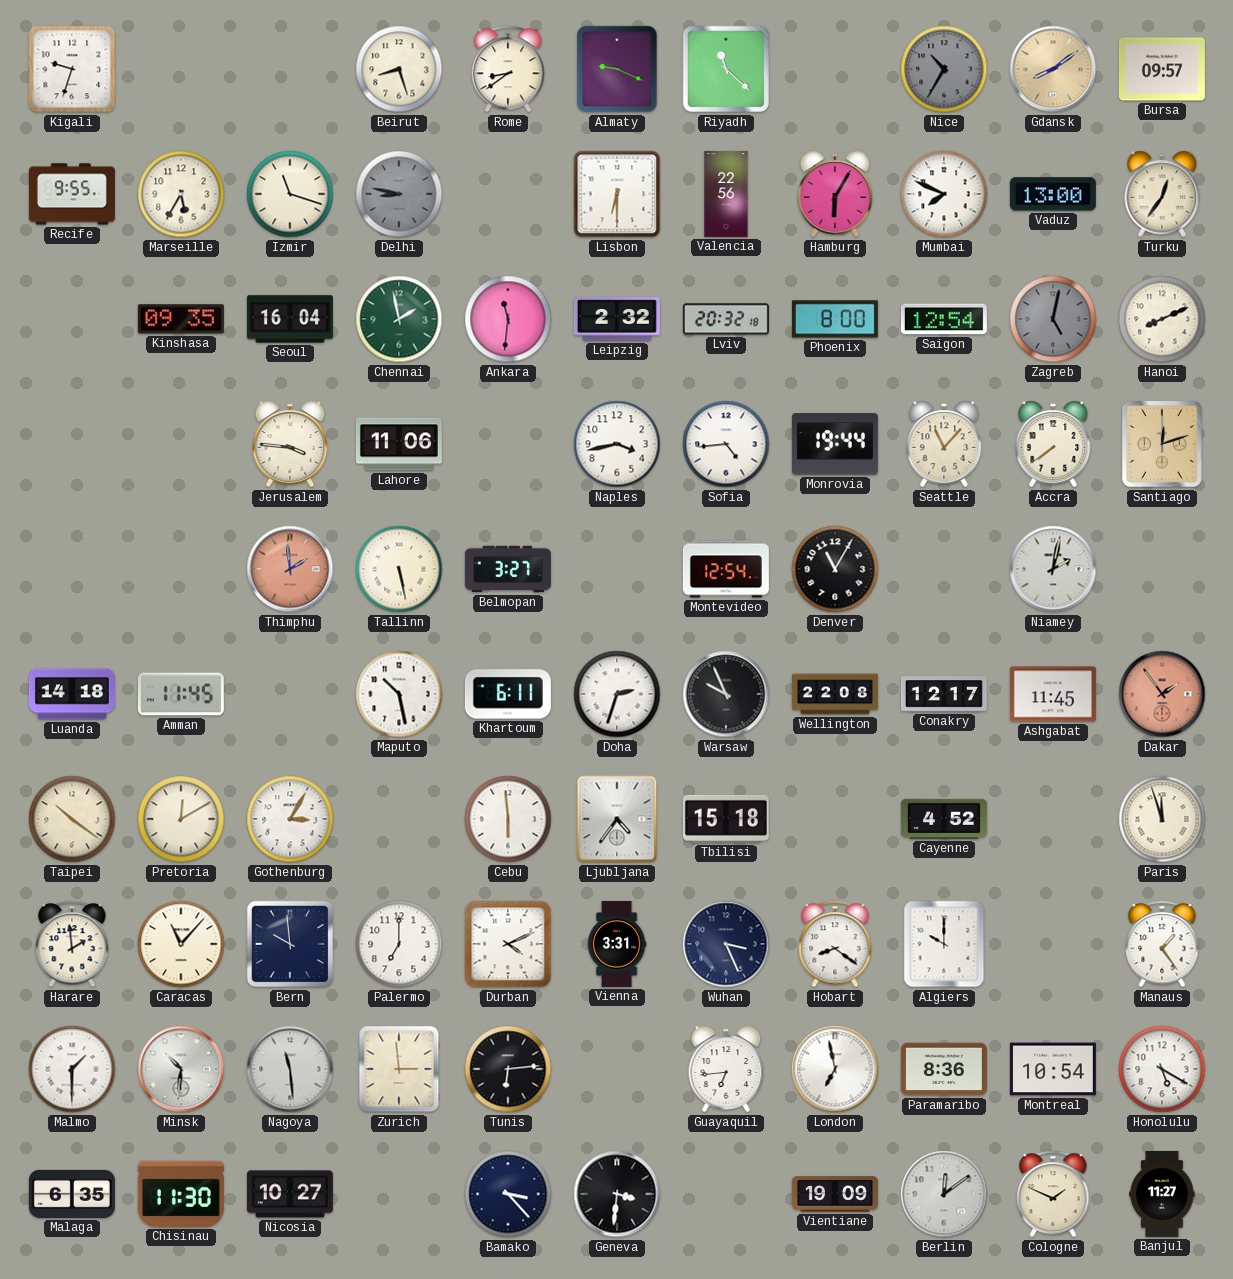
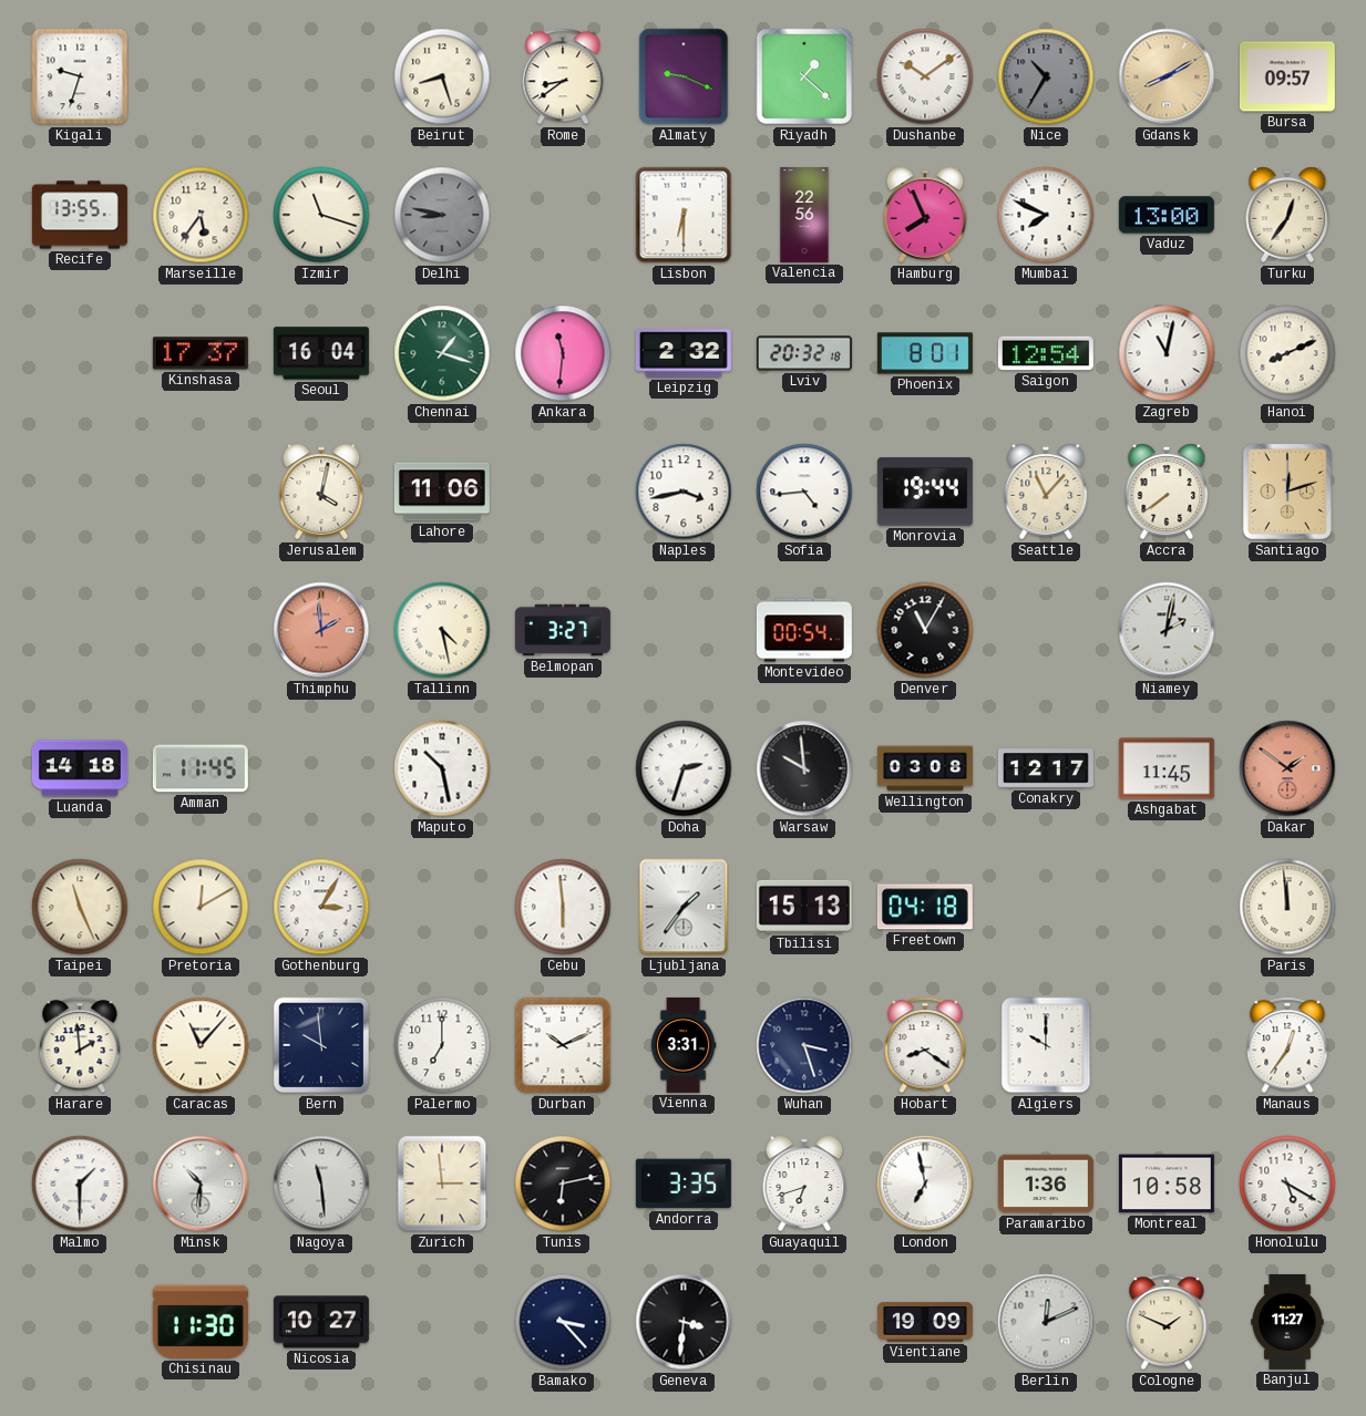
Riyadh: 11:22 -> 1:22 (804, 76)
Dushanbe: none -> 10:09 (925, 76)
Gdansk: 8:09 -> 8:10 (1167, 76)
Recife: 9:55 -> 13:55 (80, 215)
Marseille: 5:35 -> 5:36 (201, 215)
Hamburg: 6:05 -> 7:56 (925, 215)
Kinshasa: 09:35 -> 17:37 (201, 353)
Chennai: 1:58 -> 1:18 (442, 353)
Phoenix: 8:00 -> 8:01 (925, 353)
Zagreb: 5:02 -> 11:02 (1167, 353)
Zagreb dial: grey -> white (1167, 353)
Jerusalem: 3:46 -> 4:02 (321, 492)
Tallinn: 5:28 -> 4:28 (442, 630)
Montevideo: 12:54 -> 00:54 (804, 630)
Khartoum: 6:11 -> none (508, 694)
Warsaw: 9:56 -> 9:59 (804, 768)
Wellington: 22:08 -> 03:08 (925, 768)
Dakar: 1:54 -> 1:51 (1287, 768)
Taipei: 10:21 -> 11:26 (80, 907)
Ljubljana: 4:36 -> 1:36 (684, 907)
Tbilisi: 15:18 -> 15:13 (804, 907)
Freetown: none -> 04:18 (925, 907)
Cayenne: 4:52 -> none (944, 819)
Paris: 11:57 -> 11:59 (1287, 907)
Durban: 4:11 -> 10:11 (563, 1045)
Wuhan: 3:26 -> 3:27 (804, 1045)
Manaus: 1:24 -> 12:36 (1287, 1045)
Tunis: 6:14 -> 6:13 (563, 1184)
Andorra: none -> 3:35 (684, 1184)
Guayaquil: 6:44 -> 6:42 (804, 1184)
Paramaribo: 8:36 -> 1:36 (1046, 1184)
Montreal: 10:54 -> 10:58 (1167, 1184)
Malaga: 6:35 -> none (72, 1194)
Berlin: 12:09 -> 12:11 (1046, 1322)
